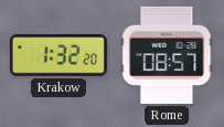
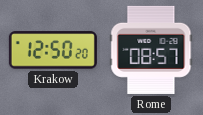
Krakow: 1:32 -> 12:50 (53, 50)
